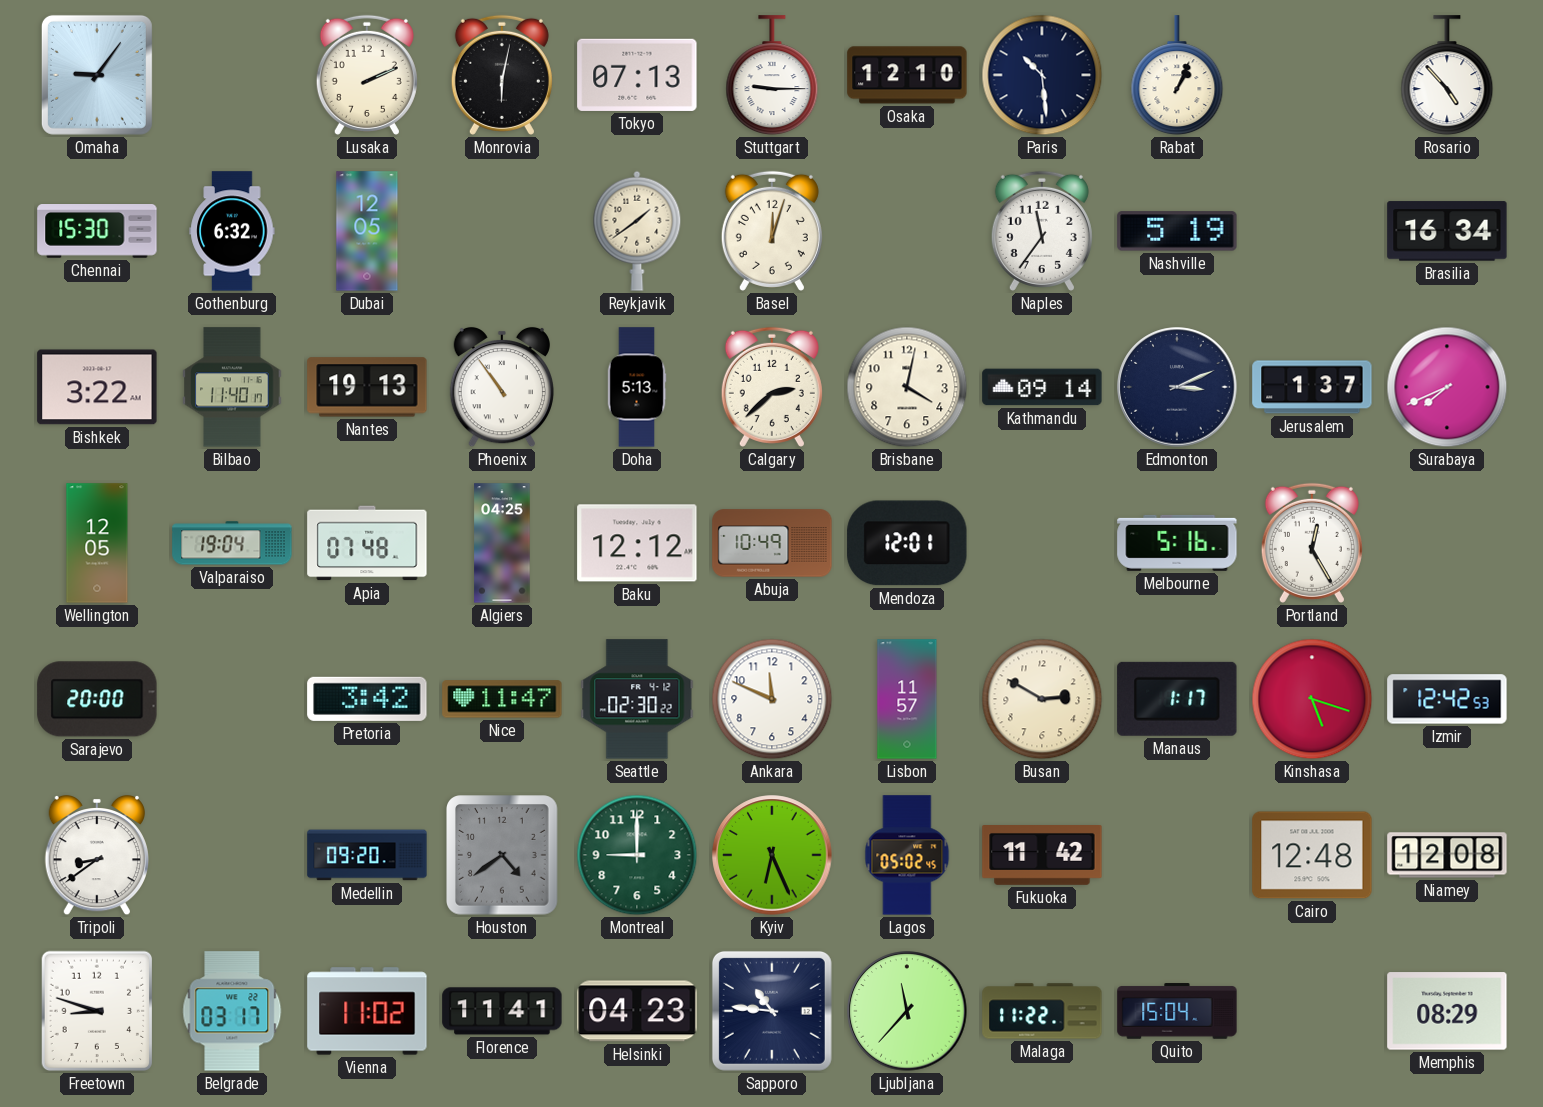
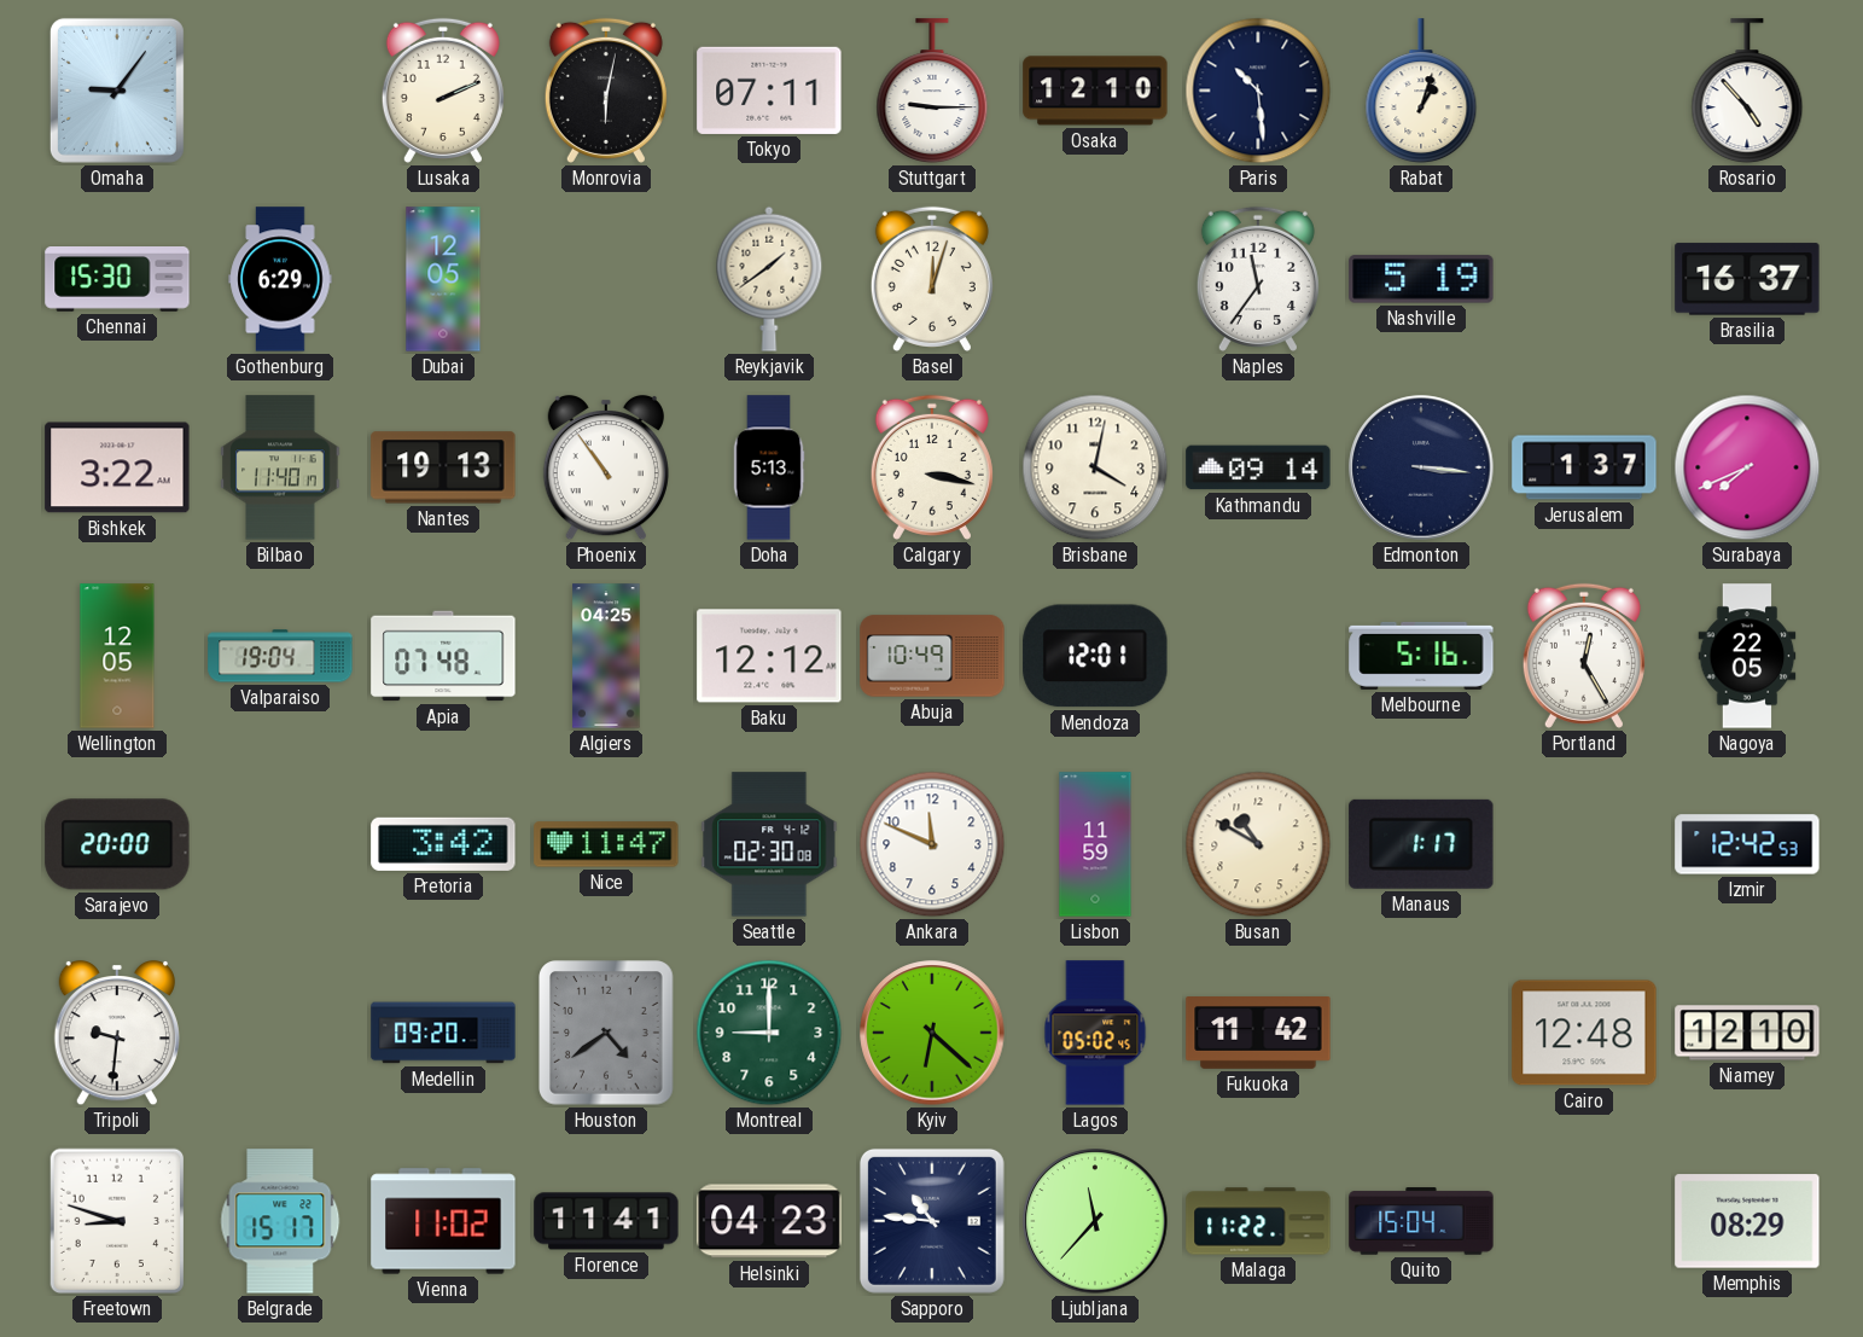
Tokyo: 07:13 -> 07:11 (769, 91)
Rabat: 1:04 -> 1:03 (1421, 92)
Gothenburg: 6:32 -> 6:29 (280, 279)
Brasilia: 16:34 -> 16:37 (1747, 279)
Calgary: 2:38 -> 3:17 (932, 467)
Edmonton: 3:11 -> 3:16 (1421, 467)
Nagoya: none -> 22:05 (1747, 656)
Seattle: 02:30:22 -> 02:30:08 (769, 844)
Lisbon: 11:57 -> 11:59 (1095, 844)
Busan: 2:50 -> 10:50 (1258, 844)
Kinshasa: 5:18 -> none (1312, 699)
Tripoli: 8:39 -> 9:31 (117, 1033)
Kyiv: 6:26 -> 6:22 (932, 1033)
Niamey: 12:08 -> 12:10 (1747, 1033)
Belgrade: 03:17 -> 15:17 (280, 1221)
